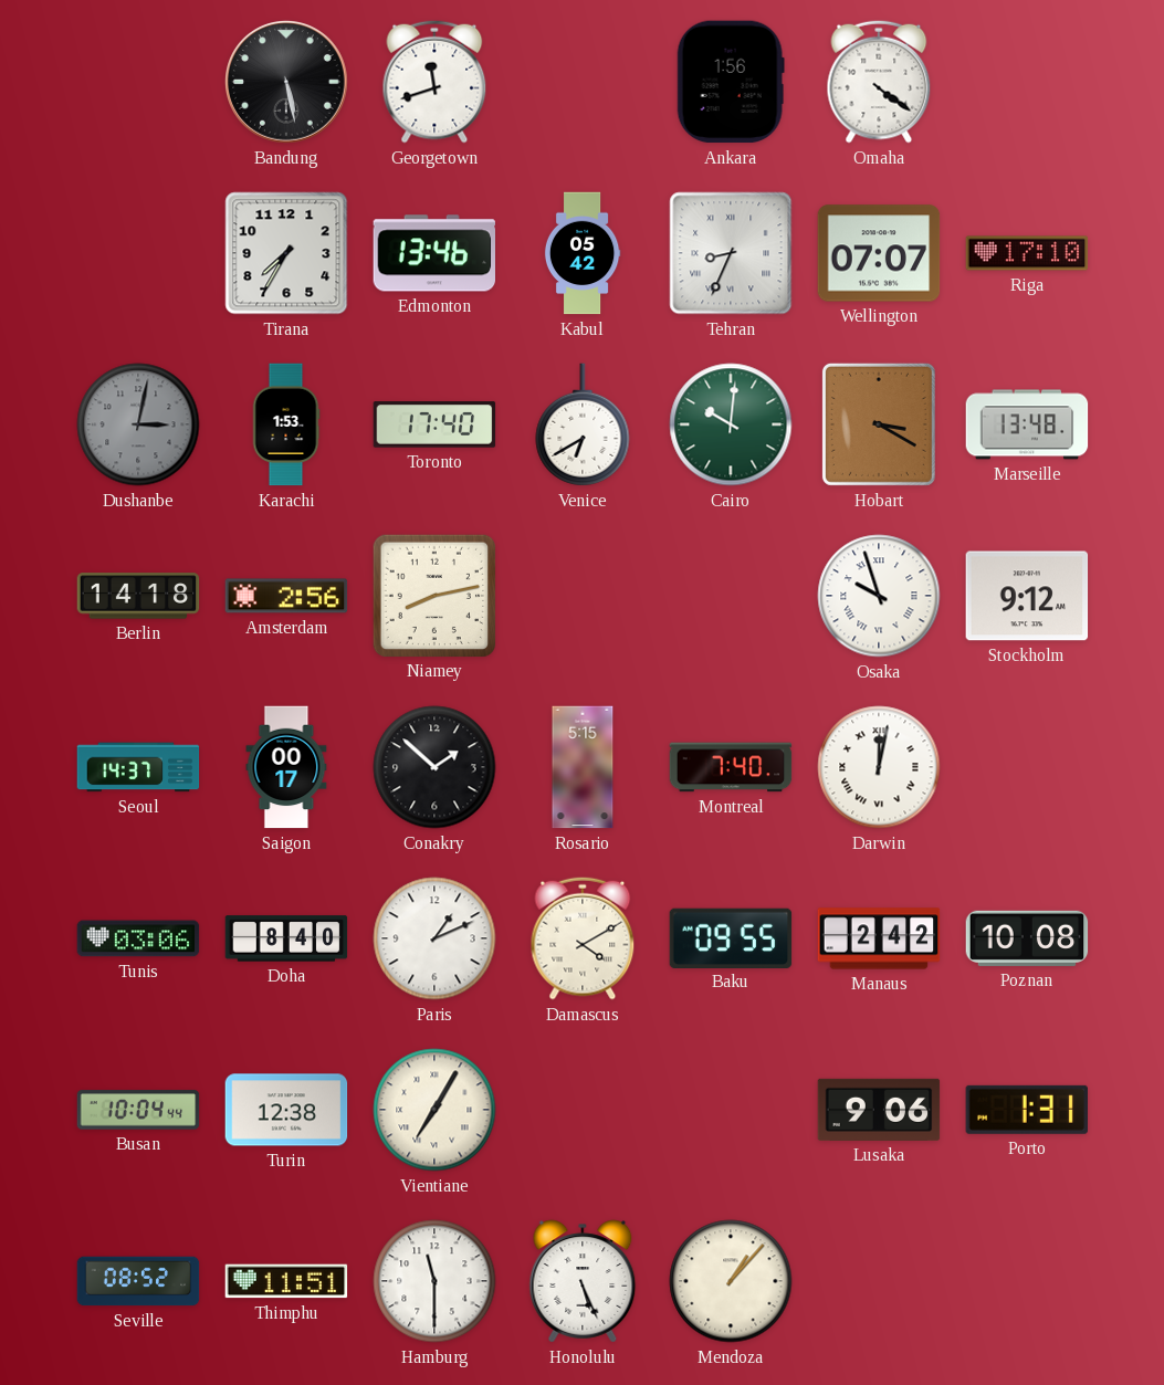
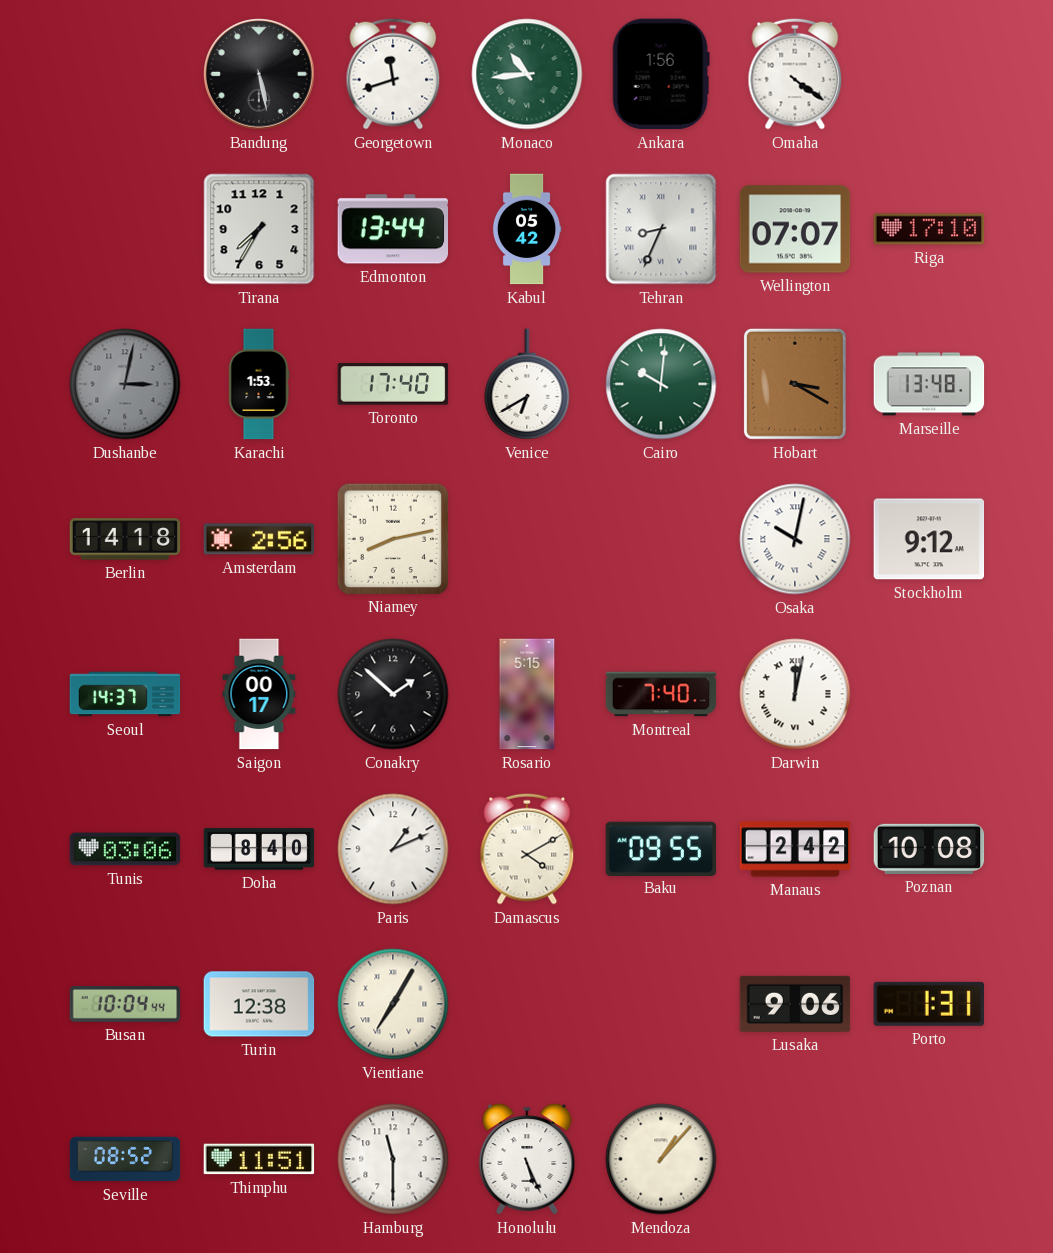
Monaco: none -> 10:44 (527, 74)
Edmonton: 13:46 -> 13:44 (393, 229)
Osaka: 9:57 -> 10:02 (795, 539)
